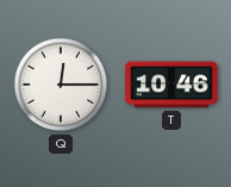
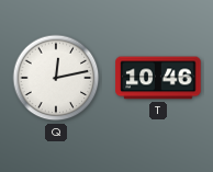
Q: 12:15 -> 12:13 (56, 78)
